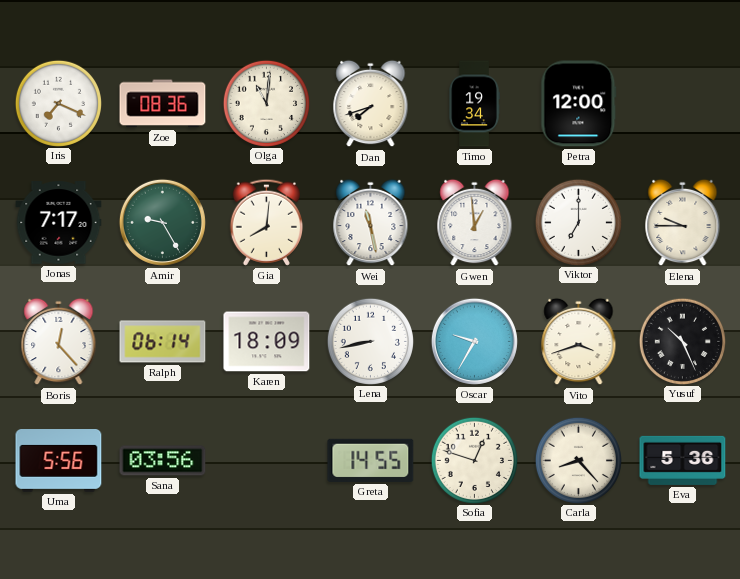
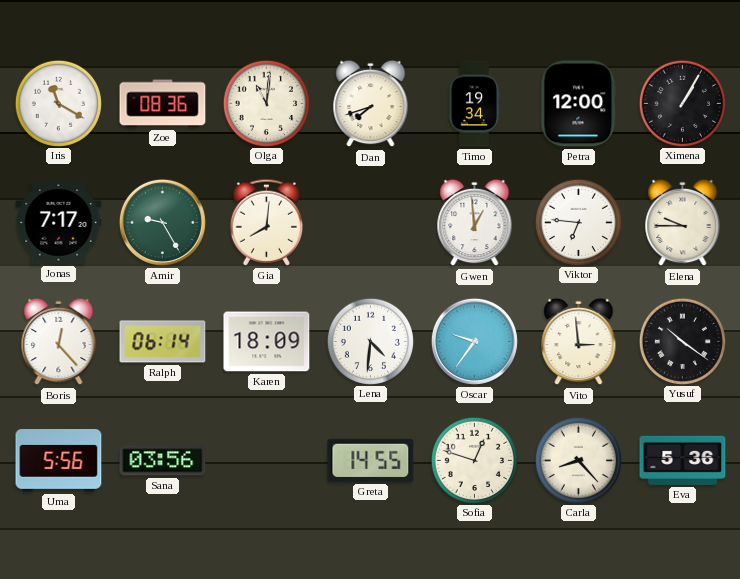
Iris: 7:19 -> 11:20 (58, 103)
Ximena: none -> 1:05 (682, 103)
Wei: 11:28 -> none (371, 223)
Viktor: 7:00 -> 6:46 (578, 222)
Lena: 8:43 -> 4:31 (370, 341)
Oscar: 9:35 -> 9:36 (474, 341)
Vito: 3:42 -> 2:59 (579, 342)
Yusuf: 10:26 -> 10:21 (682, 341)
